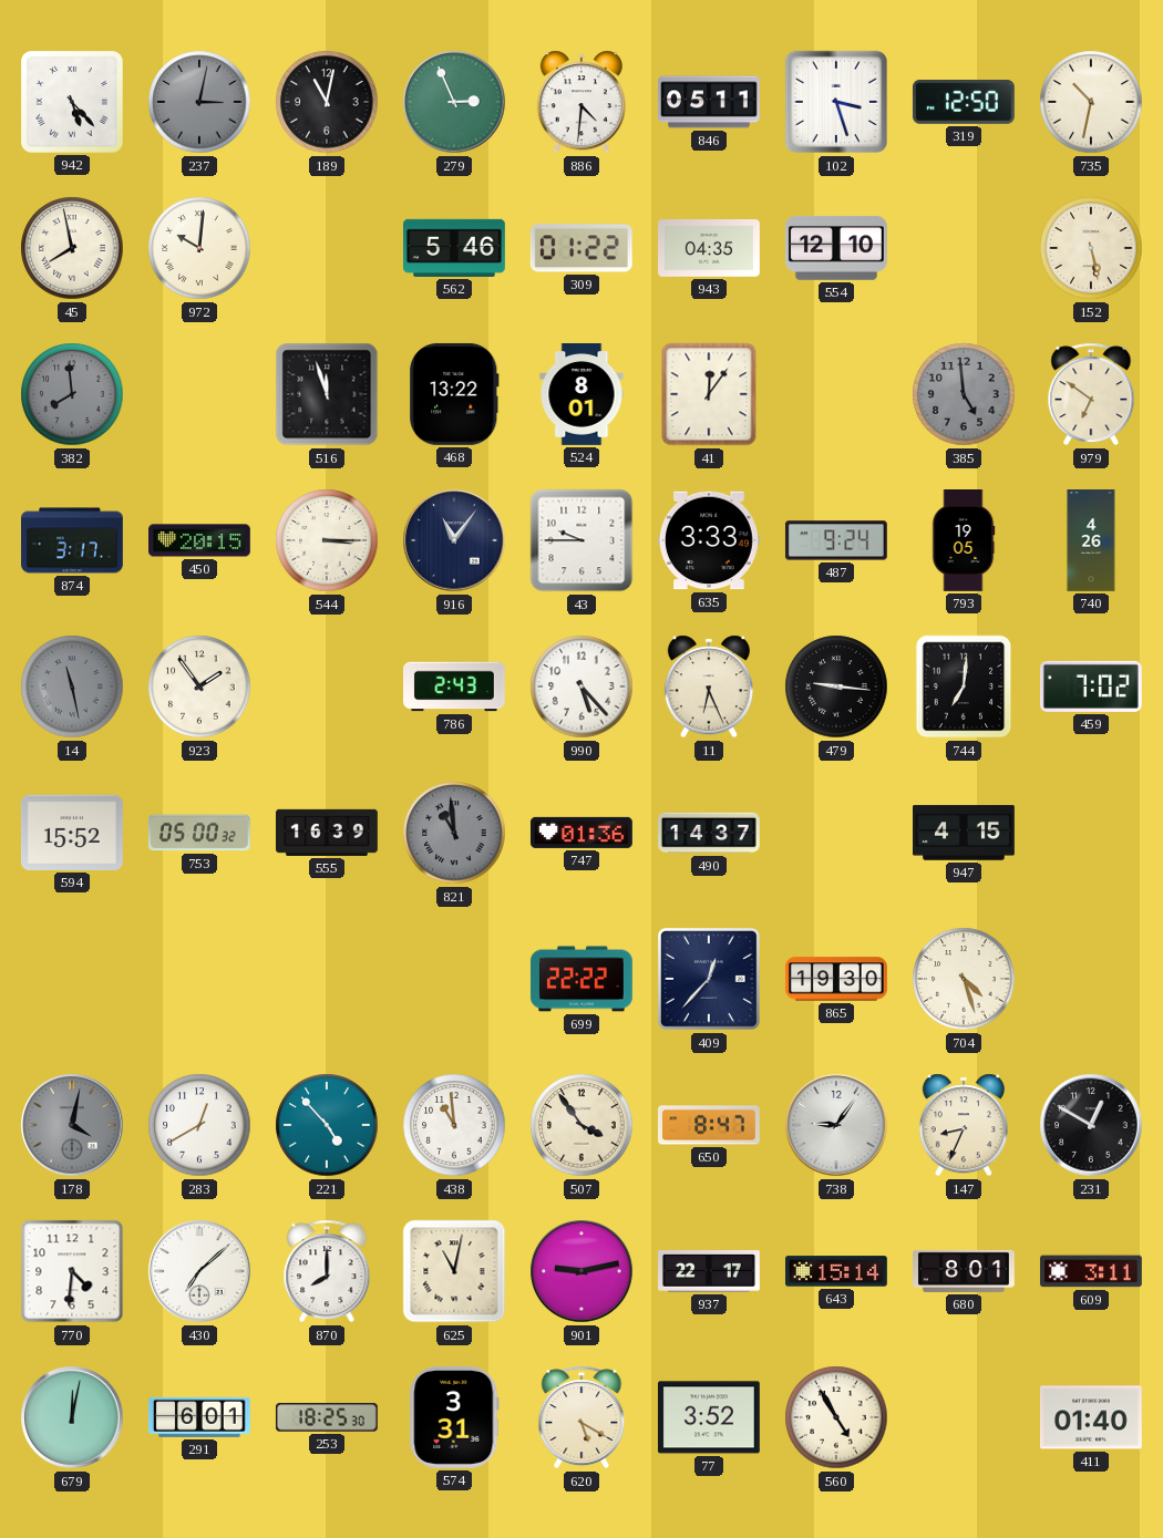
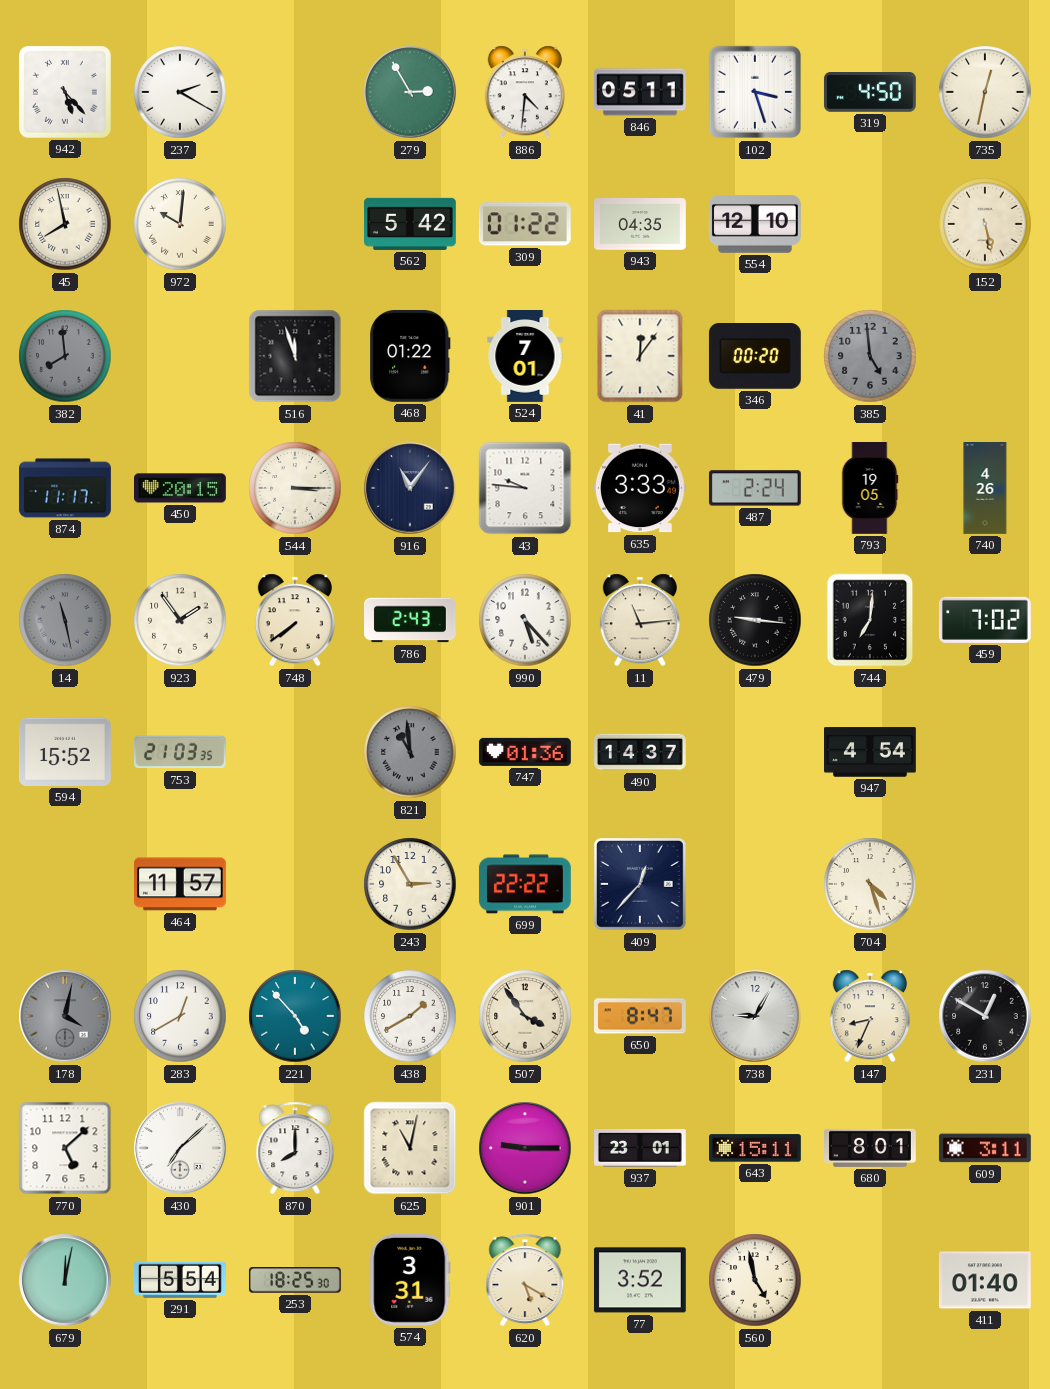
237: 3:02 -> 2:20 (180, 92)
237 dial: grey -> white (180, 92)
189: 11:02 -> none (327, 102)
279: 2:56 -> 2:55 (410, 92)
319: 12:50 -> 4:50 (870, 93)
735: 10:32 -> 12:32 (985, 92)
562: 5:46 -> 5:42 (411, 224)
468: 13:22 -> 01:22 (410, 356)
524: 8:01 -> 7:01 (525, 357)
346: none -> 00:20 (755, 357)
979: 6:51 -> none (1091, 394)
874: 3:17 -> 11:17 (65, 488)
43: 9:45 -> 9:46 (525, 488)
487: 9:24 -> 2:24 (755, 488)
748: none -> 7:39 (295, 620)
11: 6:26 -> 11:14 (640, 620)
753: 05:00 -> 21:03 (180, 752)
555: 16:39 -> none (328, 833)
947: 4:15 -> 4:54 (871, 752)
464: none -> 11:57 (180, 884)
243: none -> 2:55 (410, 884)
865: 19:30 -> none (837, 979)
438: 10:59 -> 1:40 (410, 1016)
738: 9:06 -> 9:05 (755, 1016)
770: 4:31 -> 5:08 (65, 1148)
901: 9:13 -> 9:15 (525, 1148)
937: 22:17 -> 23:01 (641, 1149)
643: 15:14 -> 15:11 (756, 1148)
291: 6:01 -> 5:54 (180, 1280)
560: 4:55 -> 4:58 (755, 1280)
